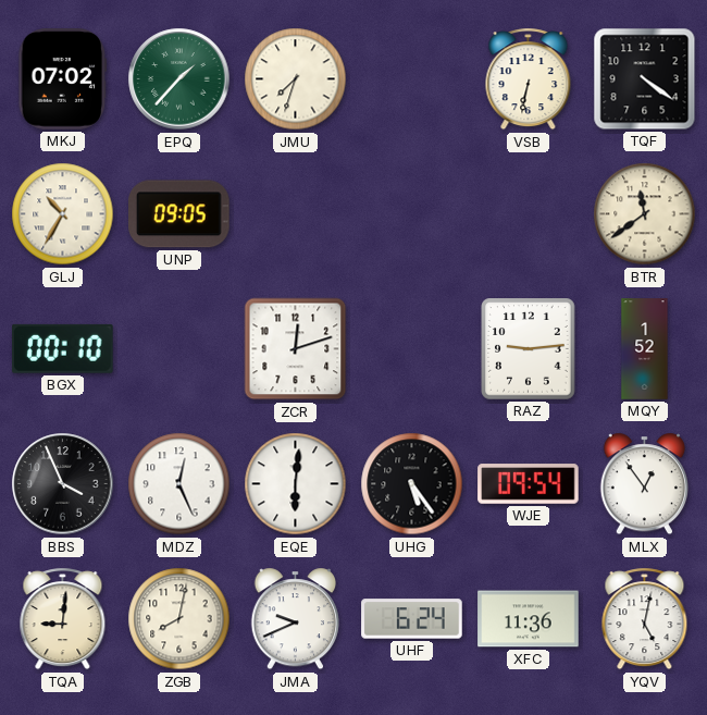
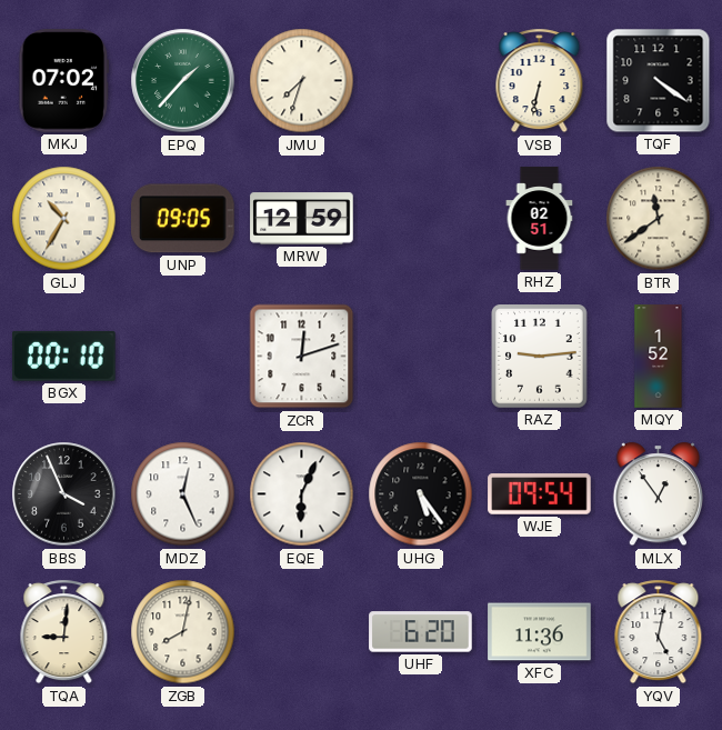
MRW: none -> 12:59 (302, 219)
RHZ: none -> 02:51 (540, 219)
EQE: 6:01 -> 6:04 (302, 494)
JMA: 9:41 -> none (295, 619)
UHF: 6:24 -> 6:20 (421, 632)
